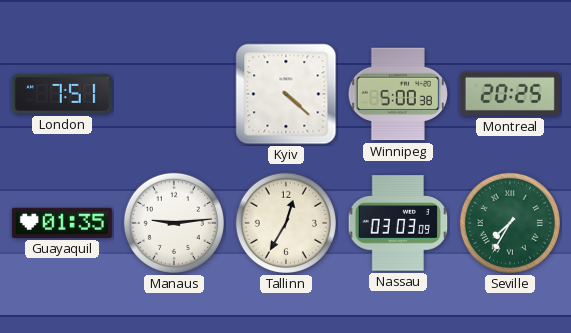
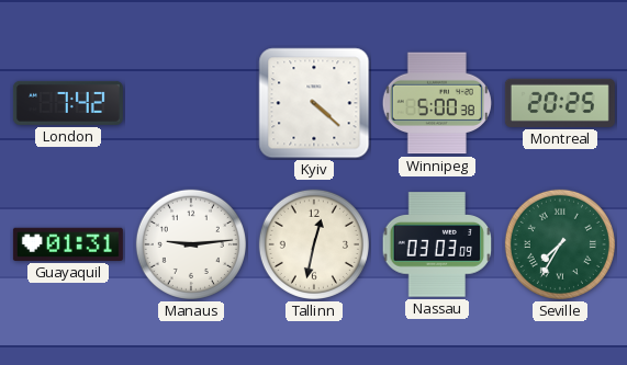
London: 7:51 -> 7:42 (68, 103)
Guayaquil: 01:35 -> 01:31 (68, 244)
Tallinn: 12:35 -> 12:32 (314, 244)
